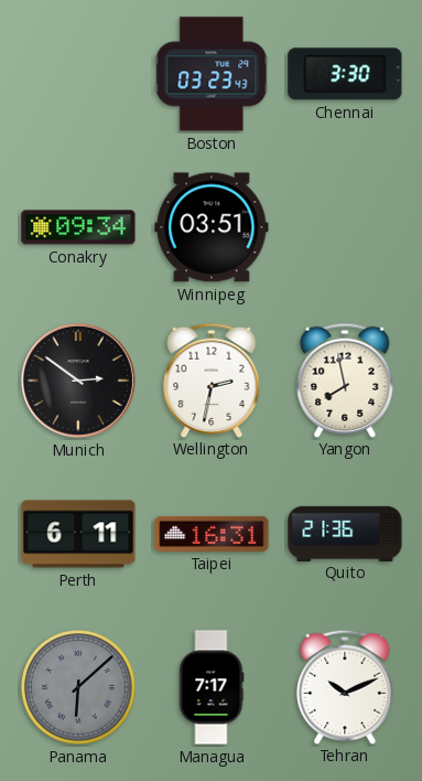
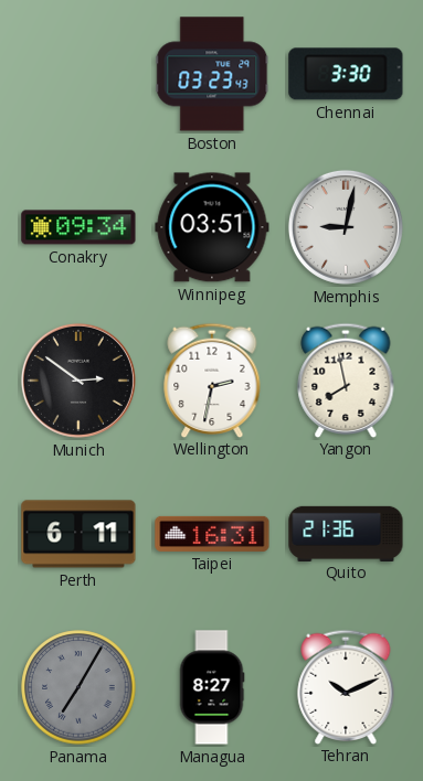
Memphis: none -> 9:02 (346, 227)
Panama: 6:08 -> 7:05 (78, 687)
Managua: 7:17 -> 8:27 (212, 687)
